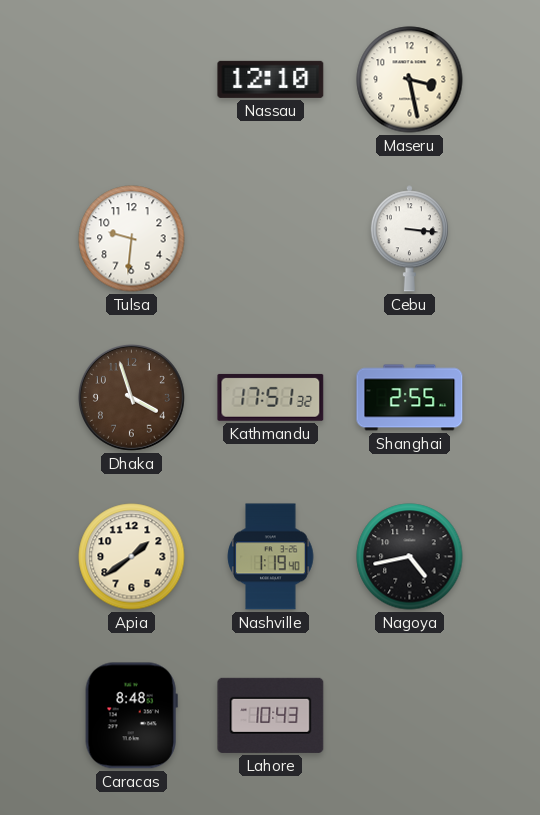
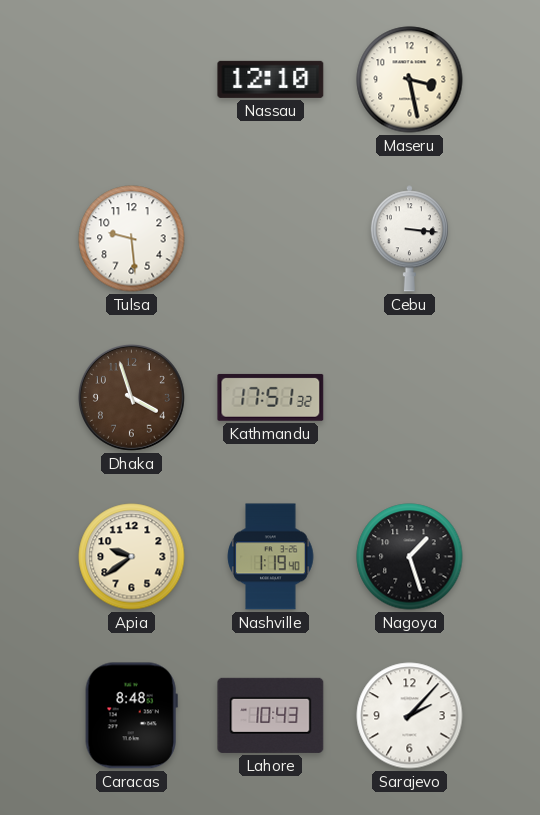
Tulsa: 9:31 -> 9:29 (132, 239)
Shanghai: 2:55 -> none (410, 398)
Apia: 1:39 -> 9:39 (132, 557)
Nagoya: 4:43 -> 1:27 (410, 557)
Sarajevo: none -> 2:07 (410, 716)
